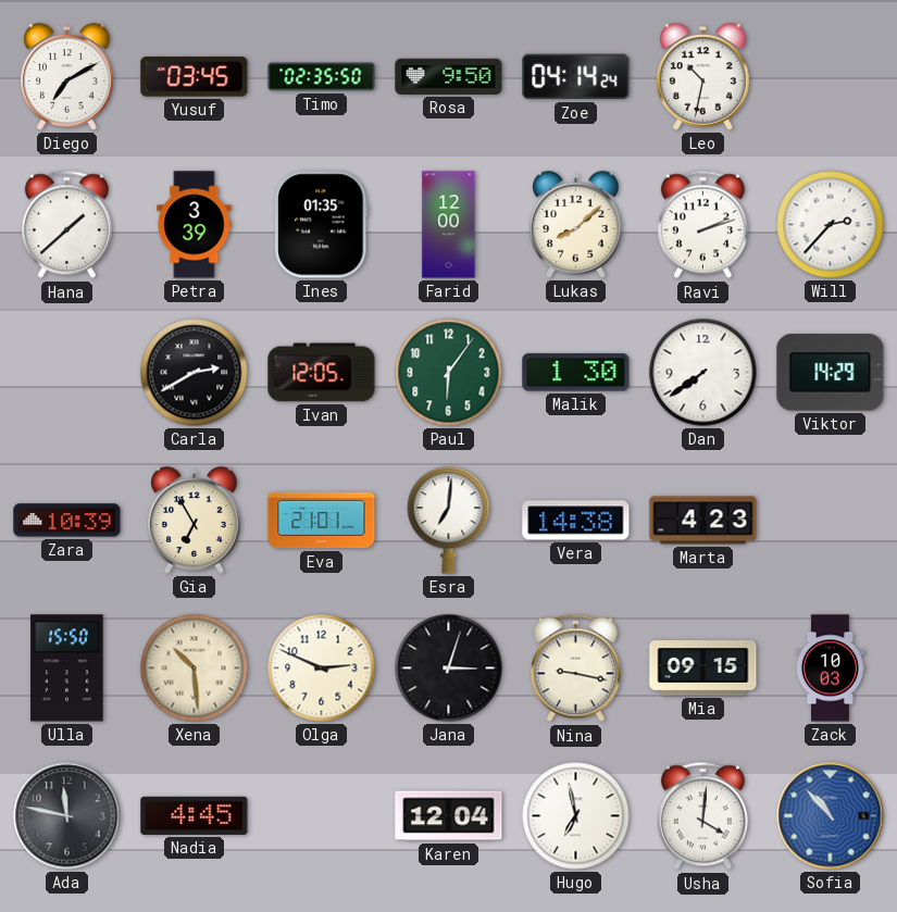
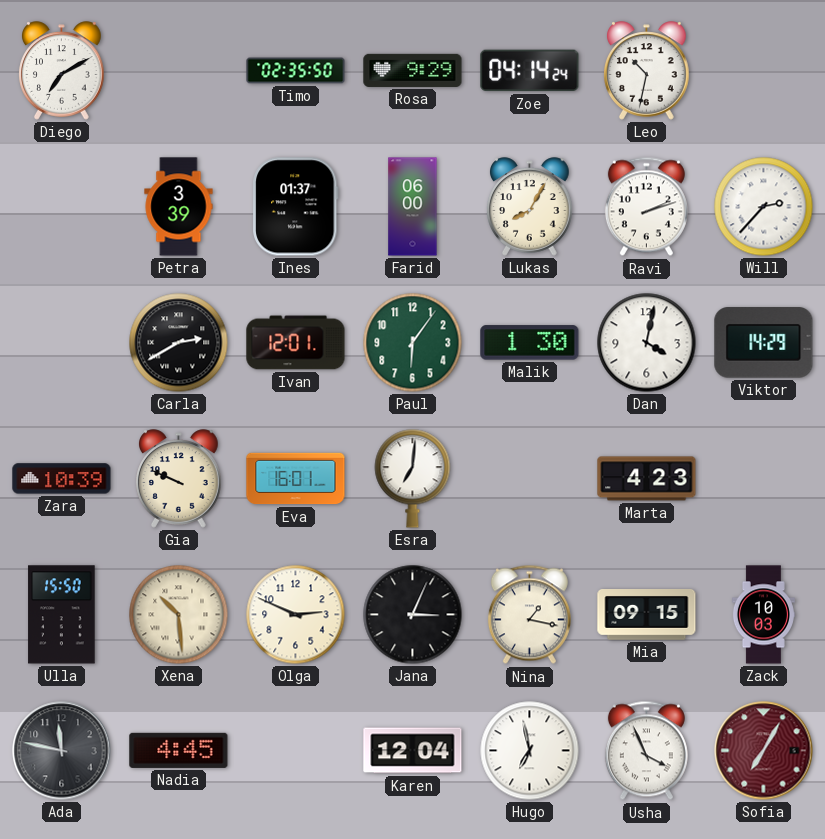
Yusuf: 03:45 -> none (195, 77)
Rosa: 9:50 -> 9:29 (413, 70)
Hana: 1:38 -> none (66, 225)
Ines: 01:35 -> 01:37 (296, 207)
Farid: 12:00 -> 06:00 (413, 207)
Lukas: 8:08 -> 8:05 (530, 207)
Ivan: 12:05 -> 12:01 (296, 343)
Dan: 7:39 -> 4:02 (647, 343)
Gia: 6:55 -> 9:49 (179, 479)
Eva: 21:01 -> 16:01 (296, 479)
Vera: 14:38 -> none (576, 521)
Jana: 3:03 -> 3:04 (413, 615)
Nina: 9:17 -> 1:17 (529, 615)
Usha: 4:01 -> 3:56 (646, 751)
Sofia: 10:53 -> 7:05 (764, 751)
Sofia dial: blue -> burgundy (764, 751)
